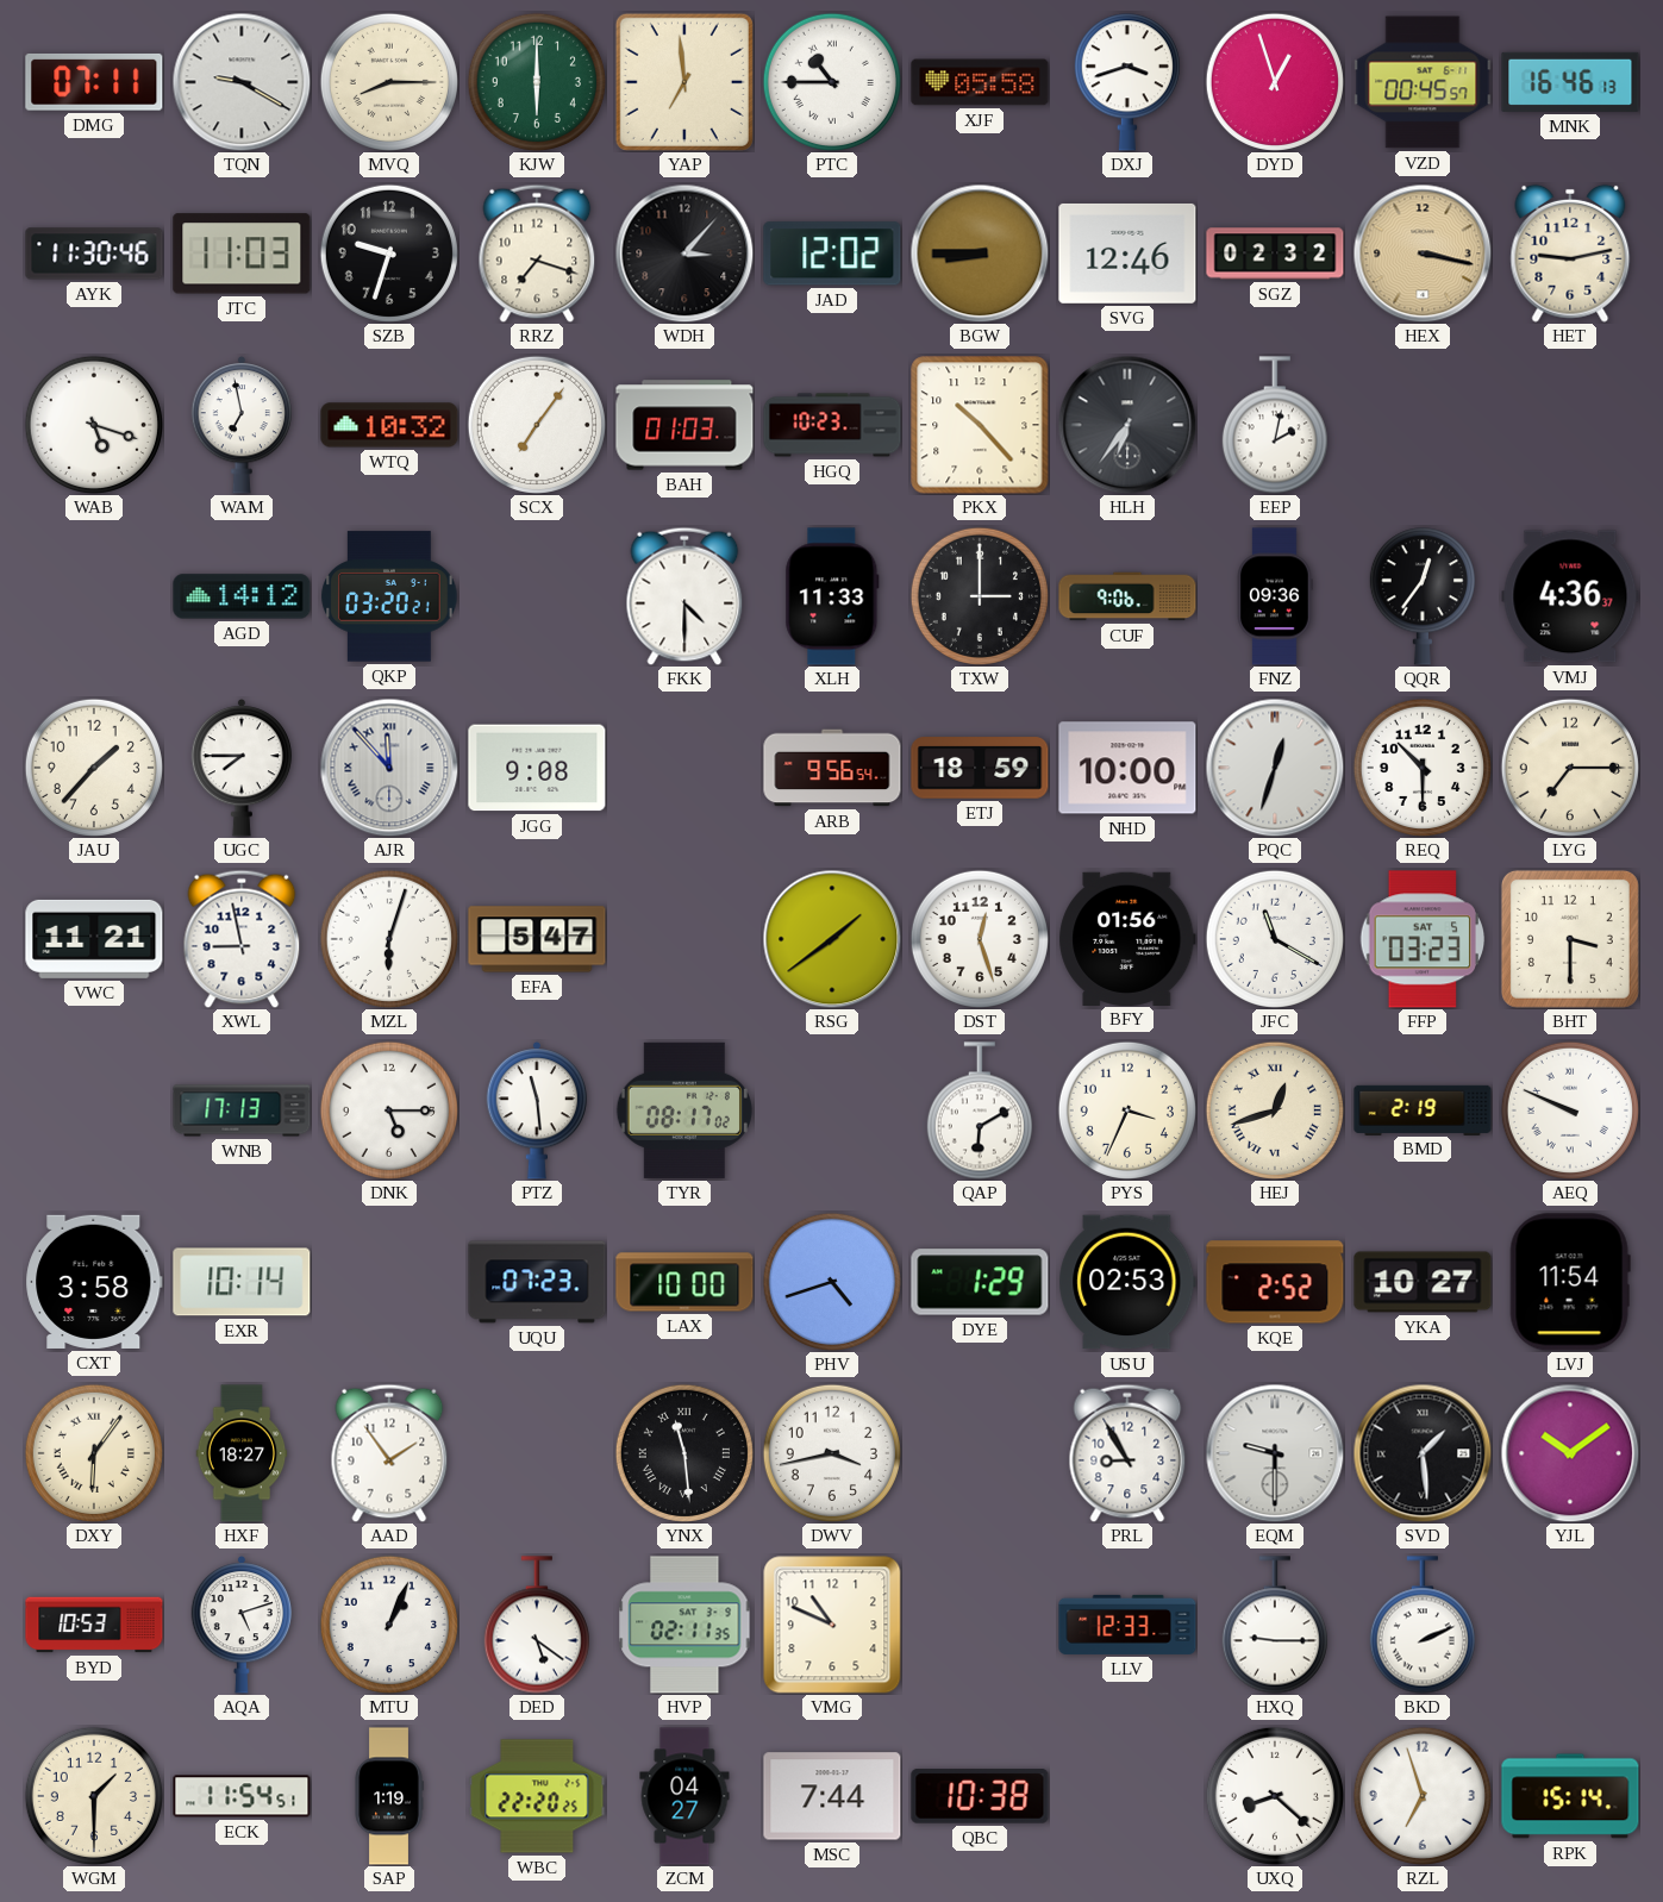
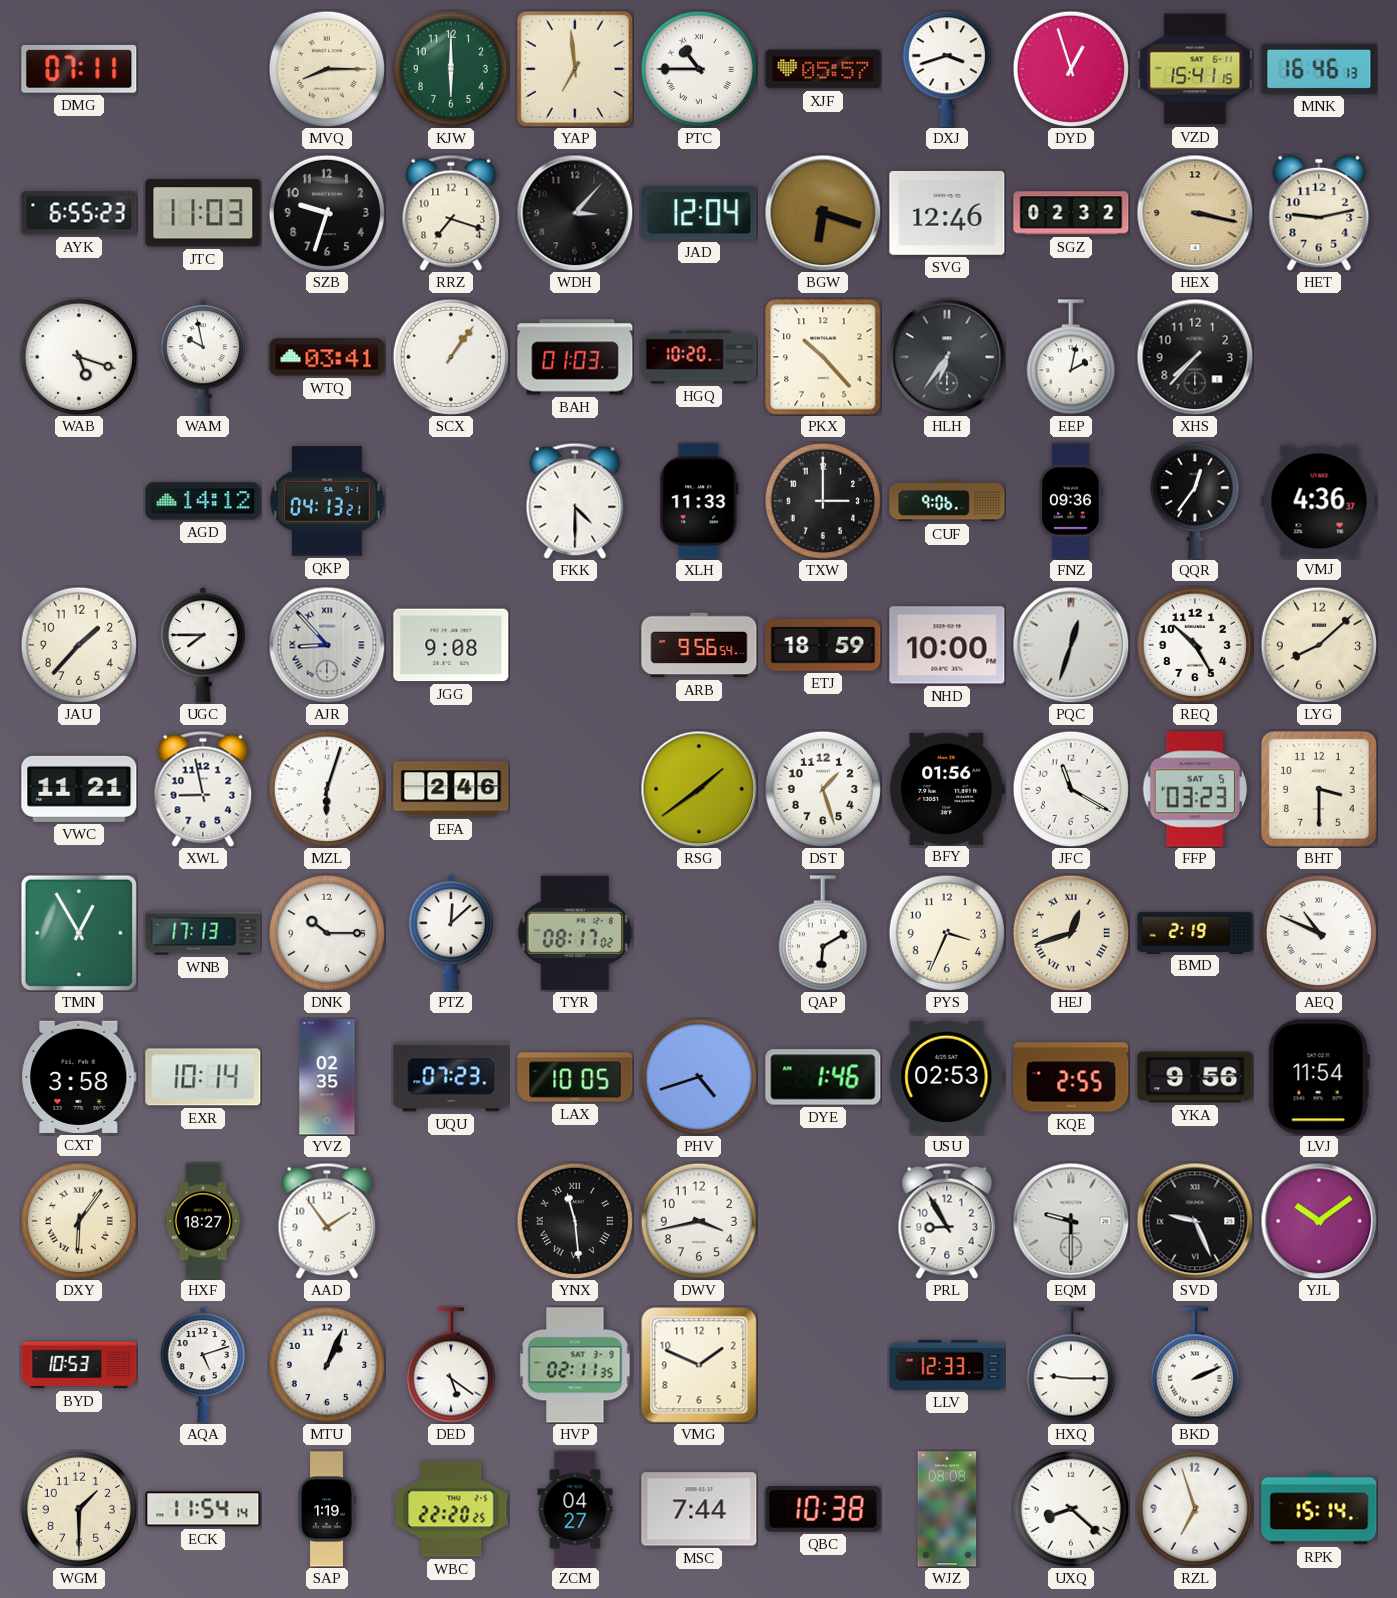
TQN: 9:20 -> none (242, 82)
XJF: 05:58 -> 05:57 (823, 69)
VZD: 00:45 -> 15:41 (1195, 69)
AYK: 11:30 -> 6:55 (79, 213)
JAD: 12:02 -> 12:04 (699, 213)
BGW: 8:45 -> 6:18 (823, 213)
WAM: 6:58 -> 9:58 (203, 358)
WTQ: 10:32 -> 03:41 (327, 357)
SCX: 7:06 -> 1:06 (451, 357)
HGQ: 10:23 -> 10:20 (699, 357)
XHS: none -> 7:37 (1195, 357)
QKP: 03:20 -> 04:13 (327, 501)
AJR: 11:53 -> 8:53 (327, 645)
REQ: 10:30 -> 10:25 (1195, 645)
LYG: 7:15 -> 8:08 (1319, 645)
EFA: 5:47 -> 2:46 (451, 789)
DST: 12:27 -> 1:27 (823, 789)
TMN: none -> 12:55 (79, 933)
DNK: 5:15 -> 10:15 (327, 933)
PTZ: 11:29 -> 12:08 (451, 934)
AEQ: 9:49 -> 10:49 (1319, 933)
YVZ: none -> 02:35 (327, 1077)
LAX: 10:00 -> 10:05 (575, 1077)
DYE: 1:29 -> 1:46 (823, 1077)
KQE: 2:52 -> 2:55 (1071, 1077)
YKA: 10:27 -> 9:56 (1195, 1077)
SVD: 1:29 -> 9:26 (1195, 1221)
VMG: 10:49 -> 1:49 (699, 1365)
ECK: 11:54:51 -> 11:54:14 (203, 1509)
WJZ: none -> 08:08 (947, 1509)
